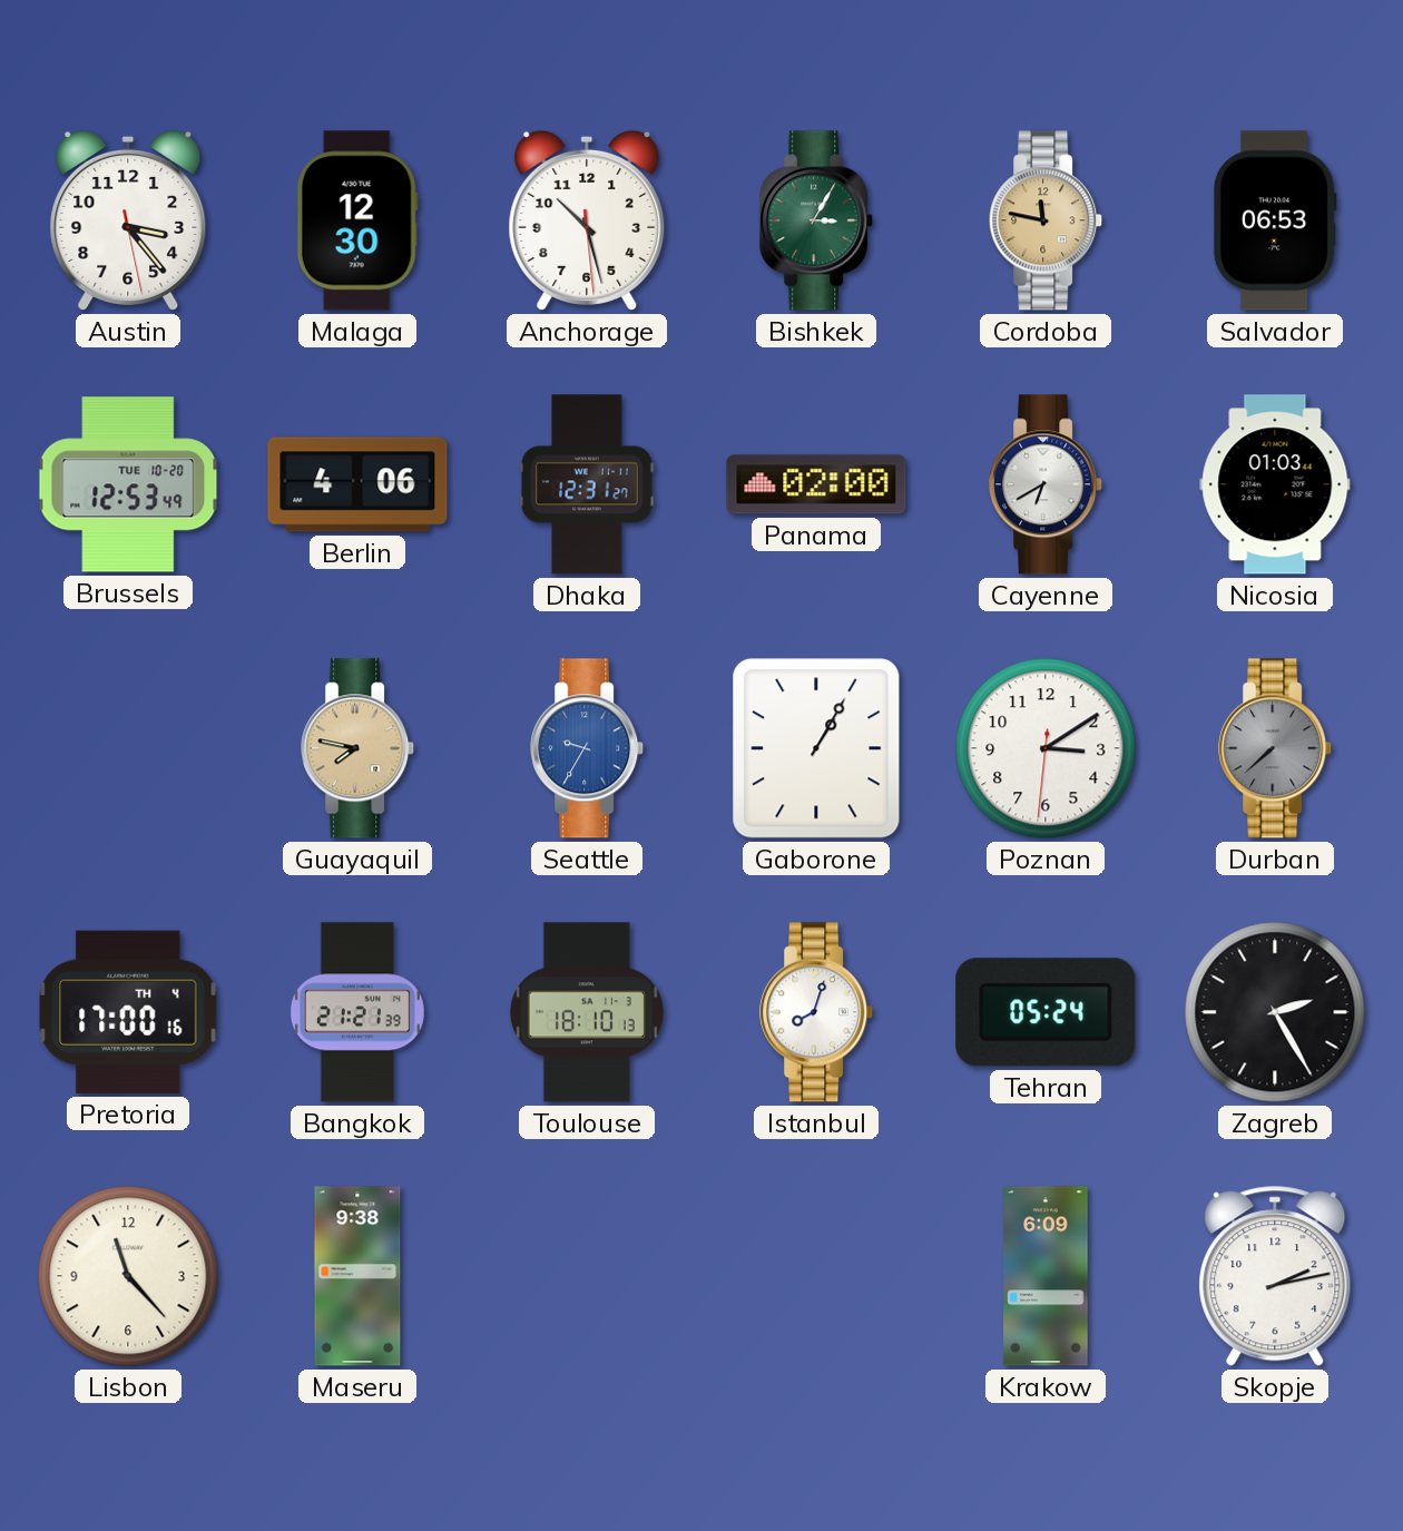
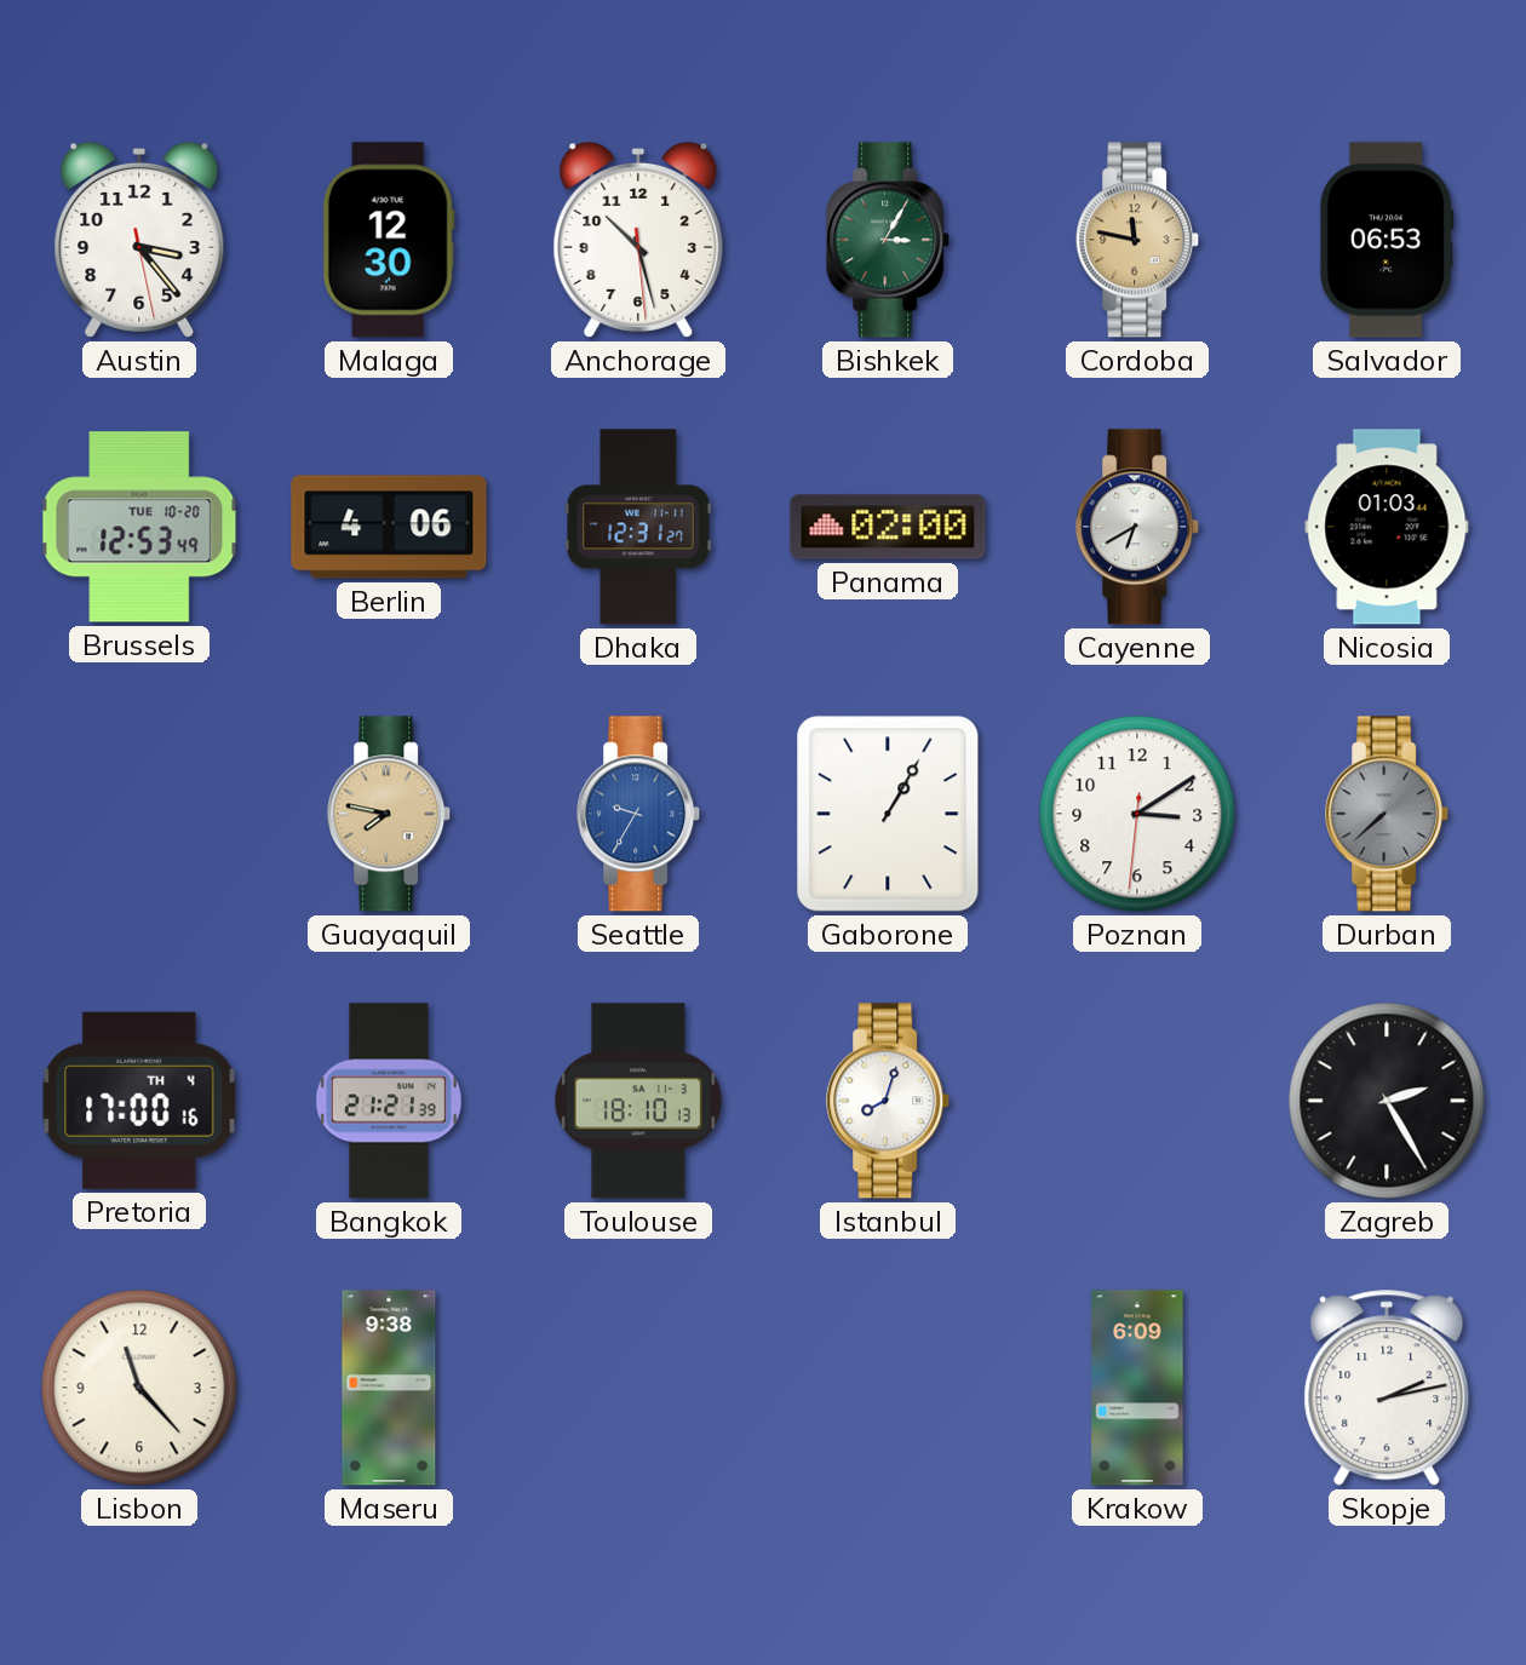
Tehran: 05:24 -> none (1046, 1012)
